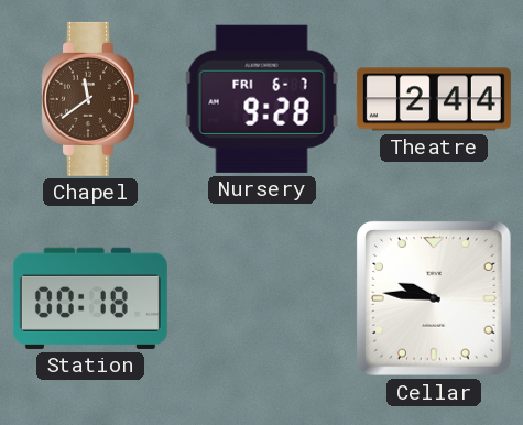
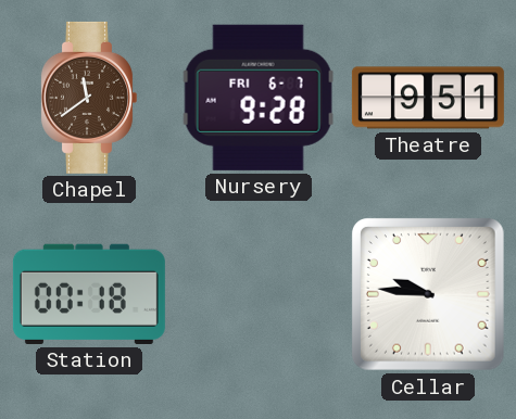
Theatre: 2:44 -> 9:51 (428, 98)
